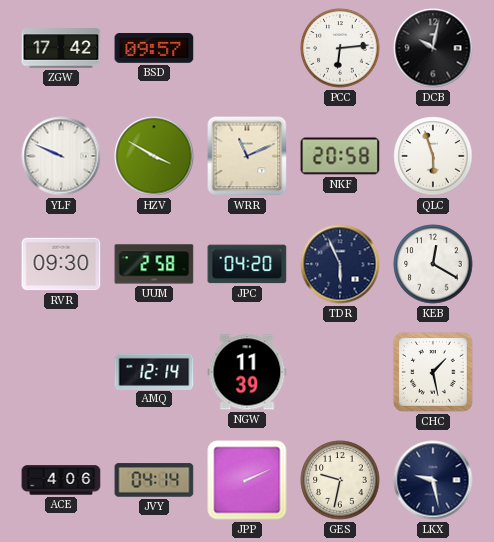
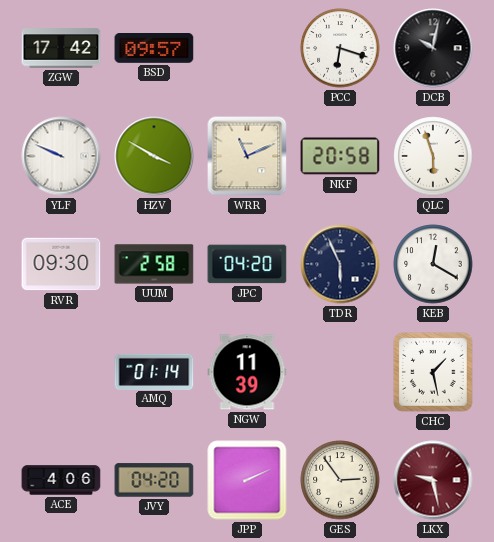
PCC: 6:14 -> 6:18 (340, 48)
AMQ: 12:14 -> 01:14 (154, 371)
JVY: 04:14 -> 04:20 (154, 480)
GES: 9:32 -> 2:54 (340, 480)
LKX dial: navy -> burgundy (433, 480)
